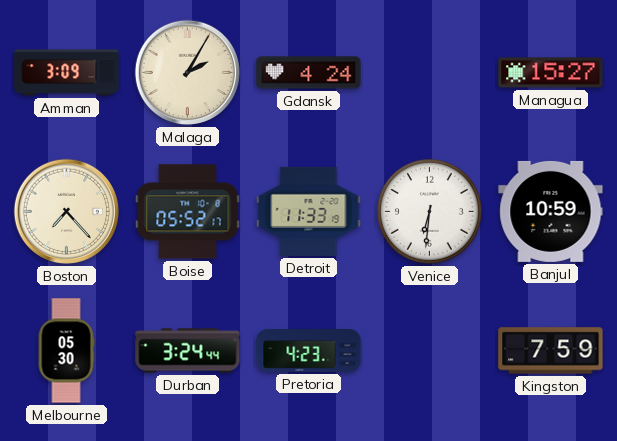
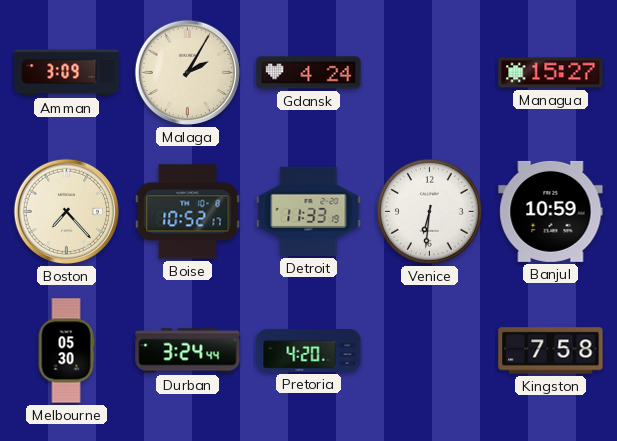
Boise: 05:52 -> 10:52 (188, 212)
Pretoria: 4:23 -> 4:20 (309, 351)
Kingston: 7:59 -> 7:58 (551, 351)
